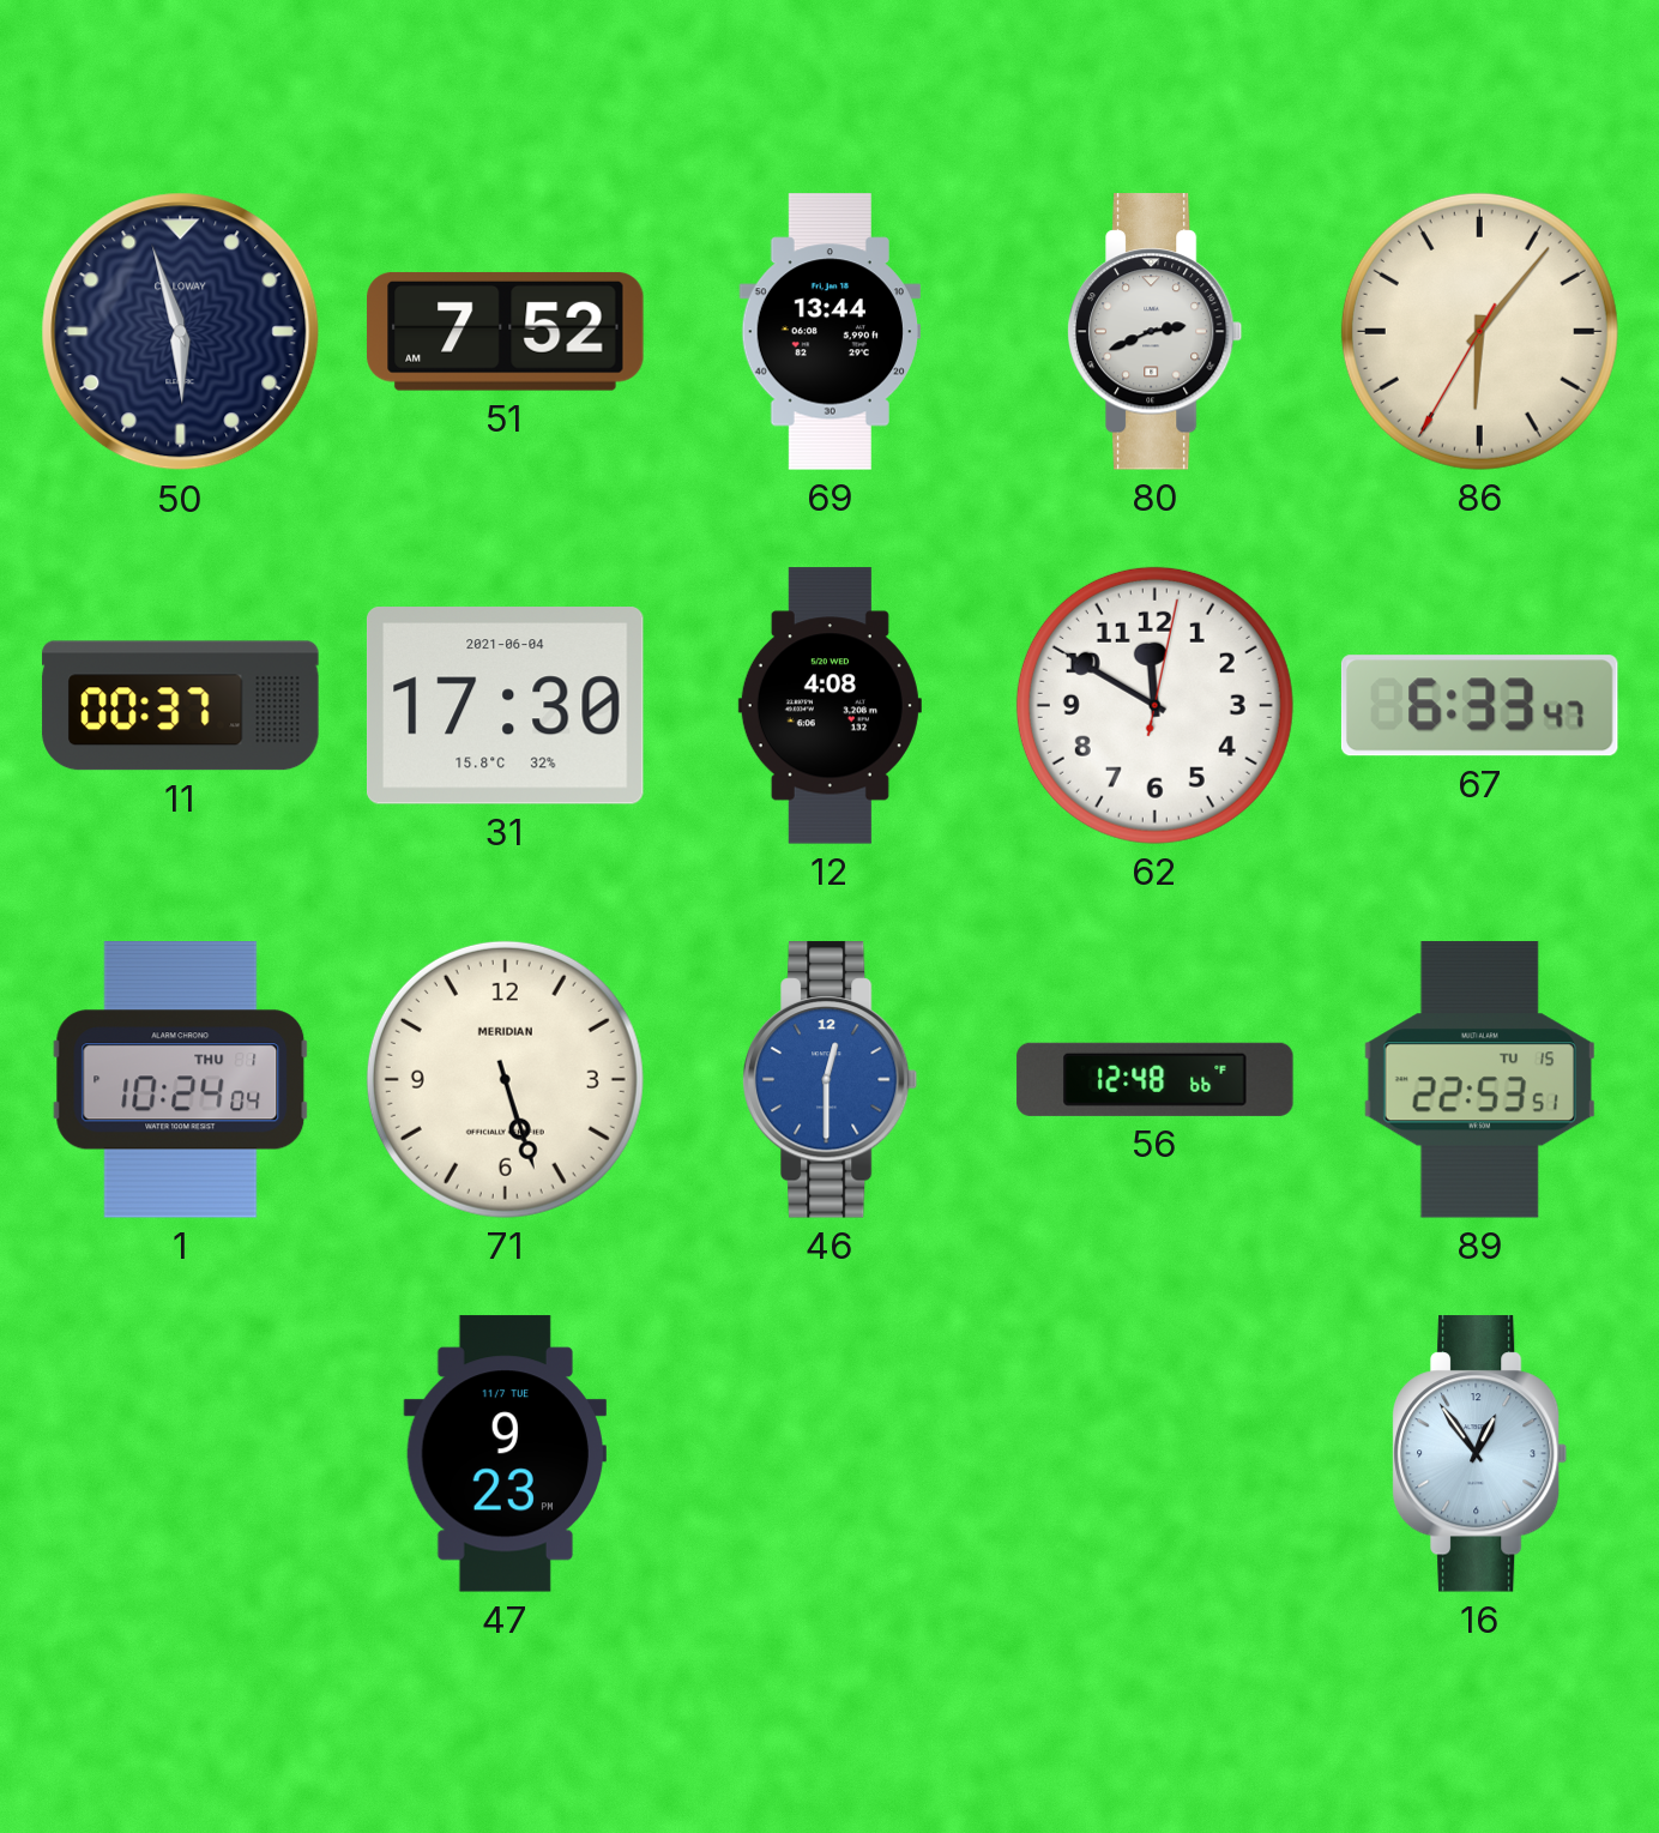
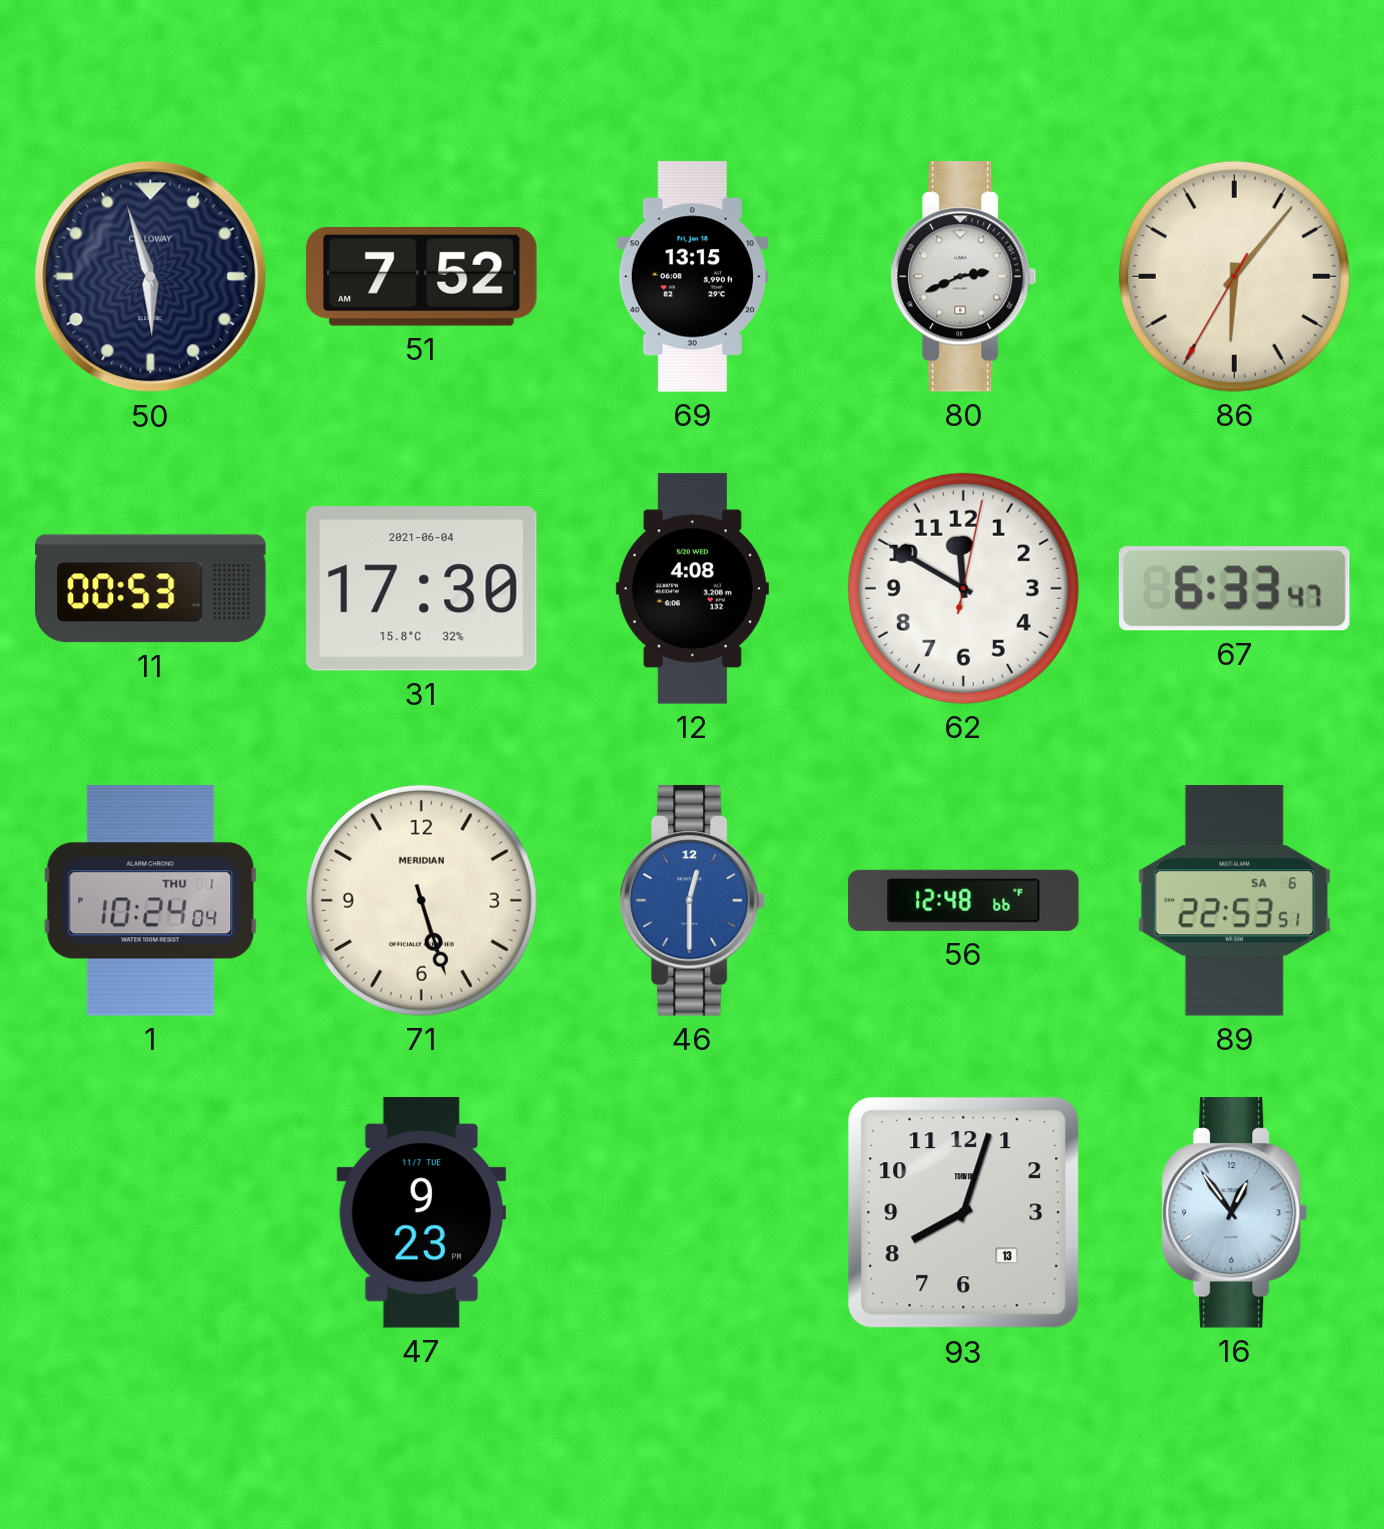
69: 13:44 -> 13:15 (692, 277)
11: 00:37 -> 00:53 (151, 589)
89 date: TU 15 -> SA 6 (1234, 901)
93: none -> 8:03 (964, 1213)
